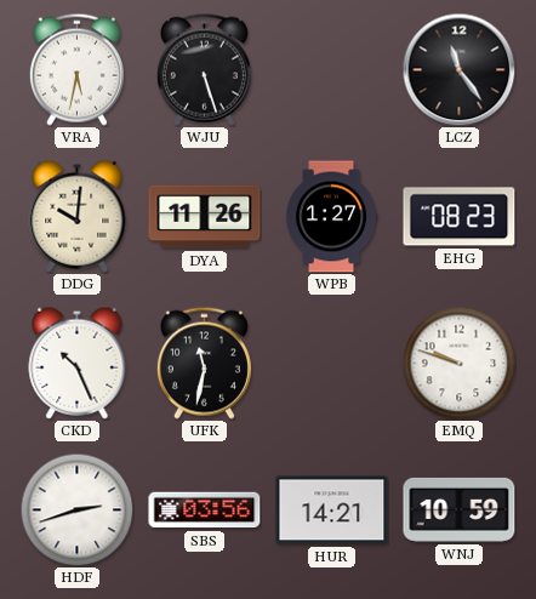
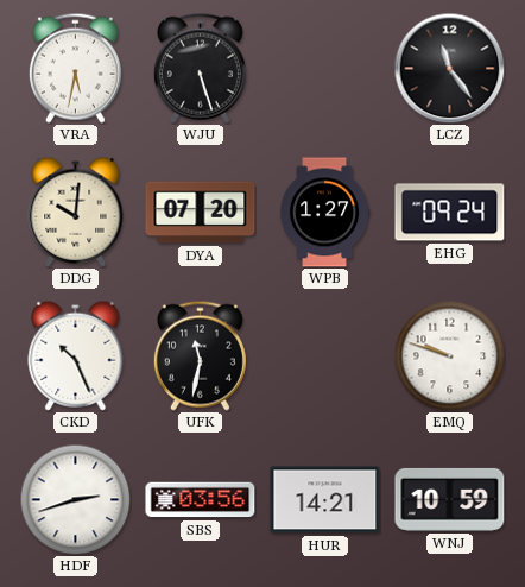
DYA: 11:26 -> 07:20 (201, 213)
EHG: 08:23 -> 09:24 (450, 213)
